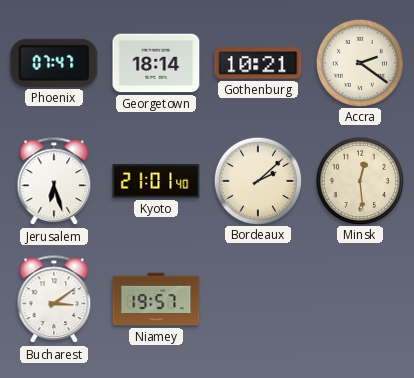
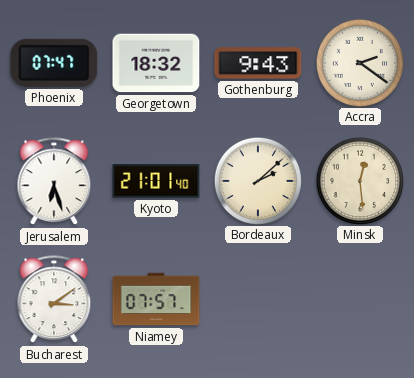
Georgetown: 18:14 -> 18:32 (156, 63)
Gothenburg: 10:21 -> 9:43 (258, 63)
Niamey: 19:57 -> 07:57 (156, 299)
